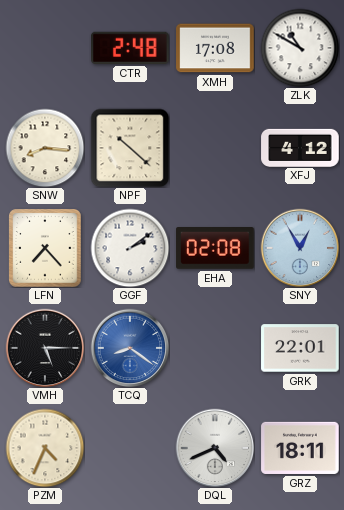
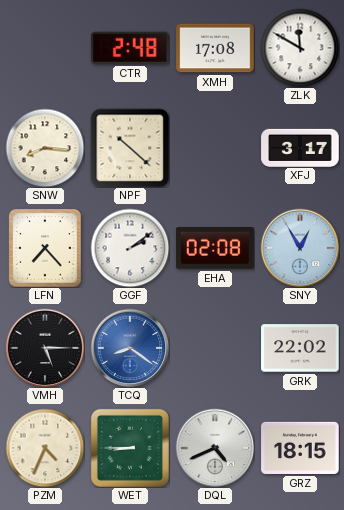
ZLK: 10:50 -> 11:50 (300, 48)
XFJ: 4:12 -> 3:17 (300, 147)
GRK: 22:01 -> 22:02 (300, 348)
WET: none -> 8:45 (130, 448)
GRZ: 18:11 -> 18:15 (300, 448)
